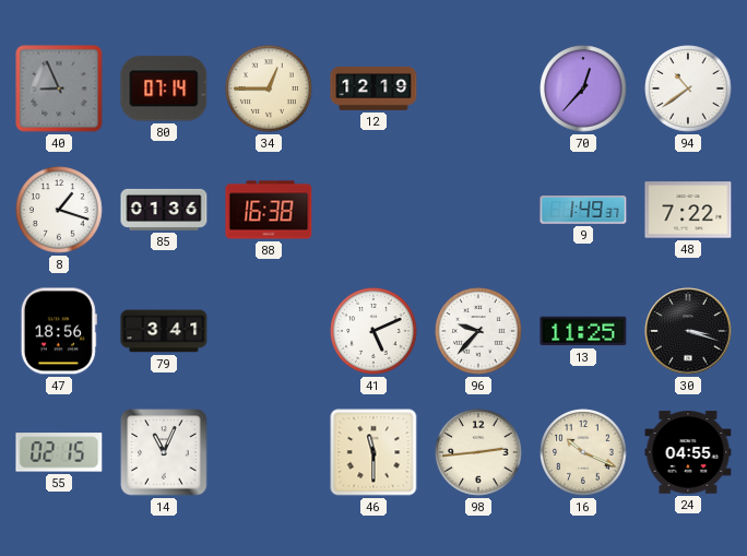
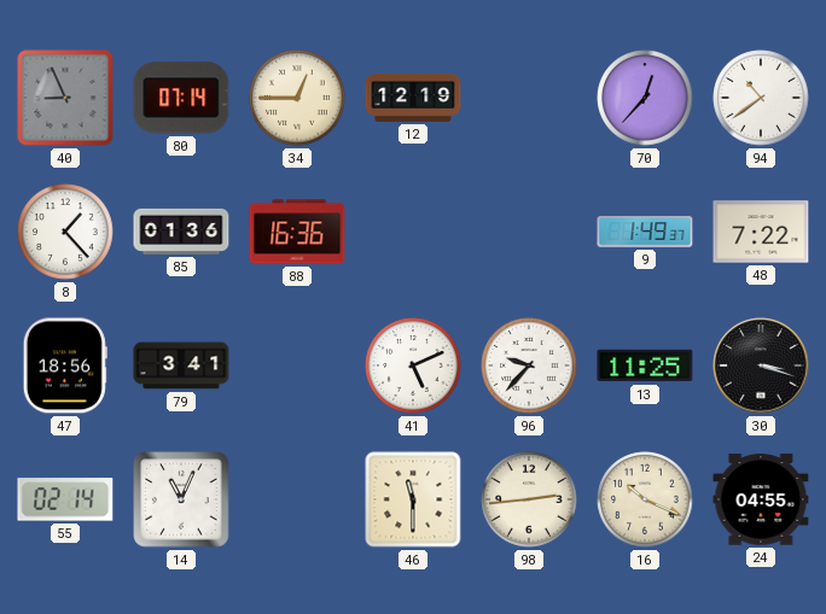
8: 1:18 -> 1:23 (65, 232)
88: 16:38 -> 16:36 (297, 232)
55: 02:15 -> 02:14 (65, 499)
